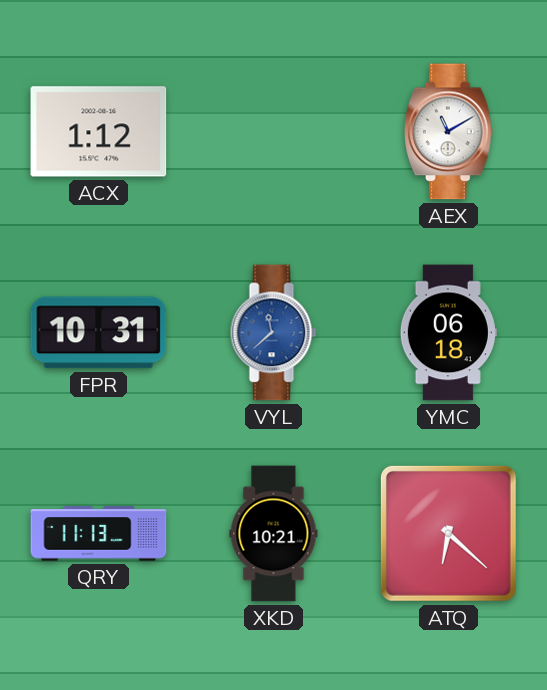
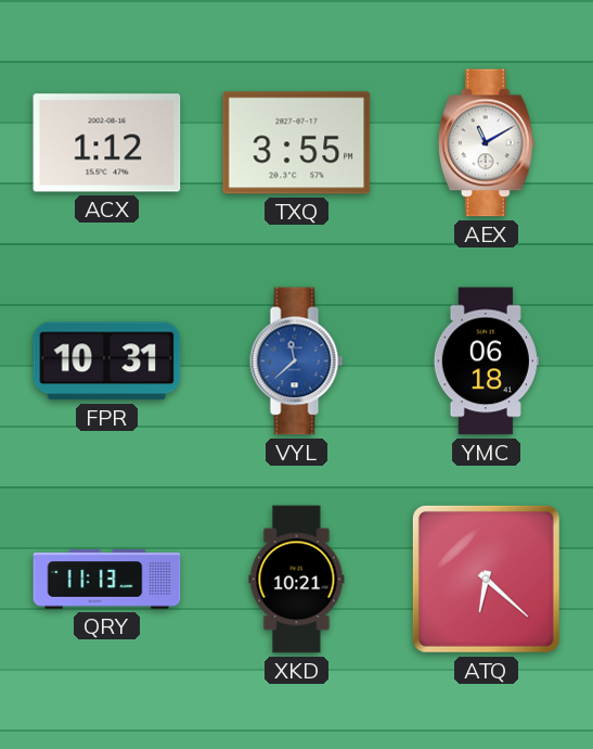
TXQ: none -> 3:55 (297, 143)
